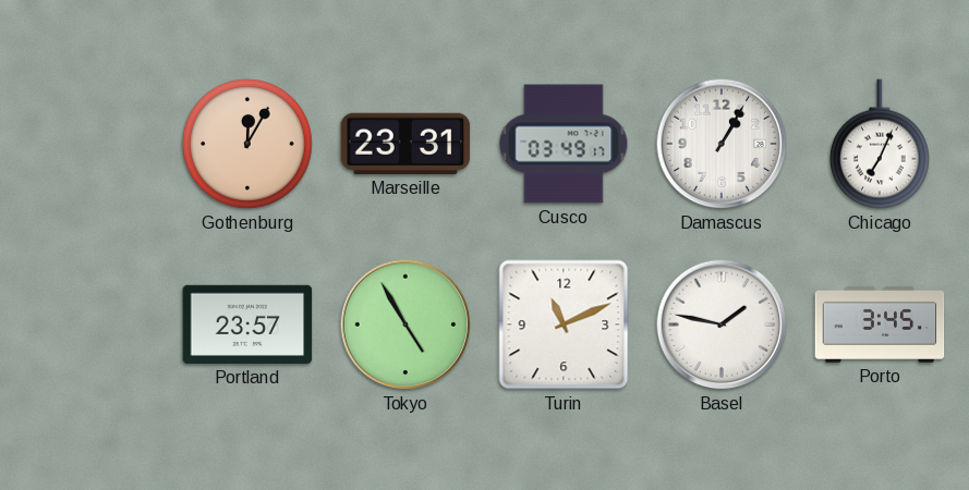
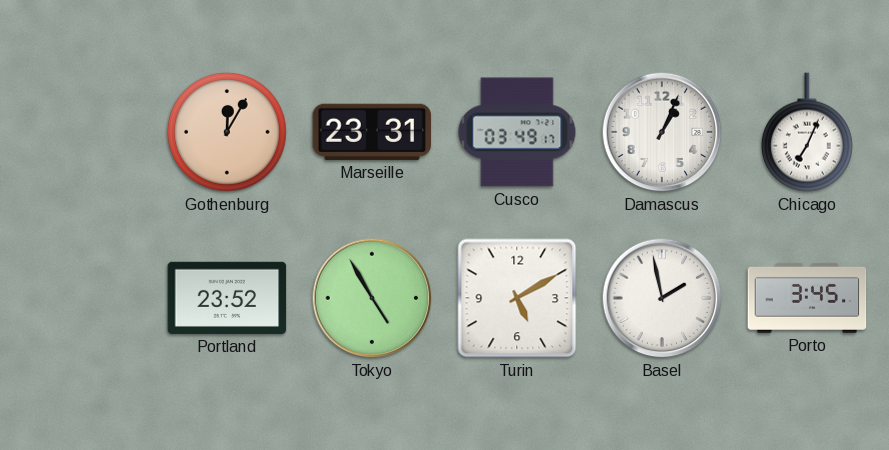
Damascus: 1:05 -> 1:04 (662, 132)
Portland: 23:57 -> 23:52 (227, 298)
Turin: 11:11 -> 5:10 (517, 298)
Basel: 1:47 -> 1:58 (662, 298)
